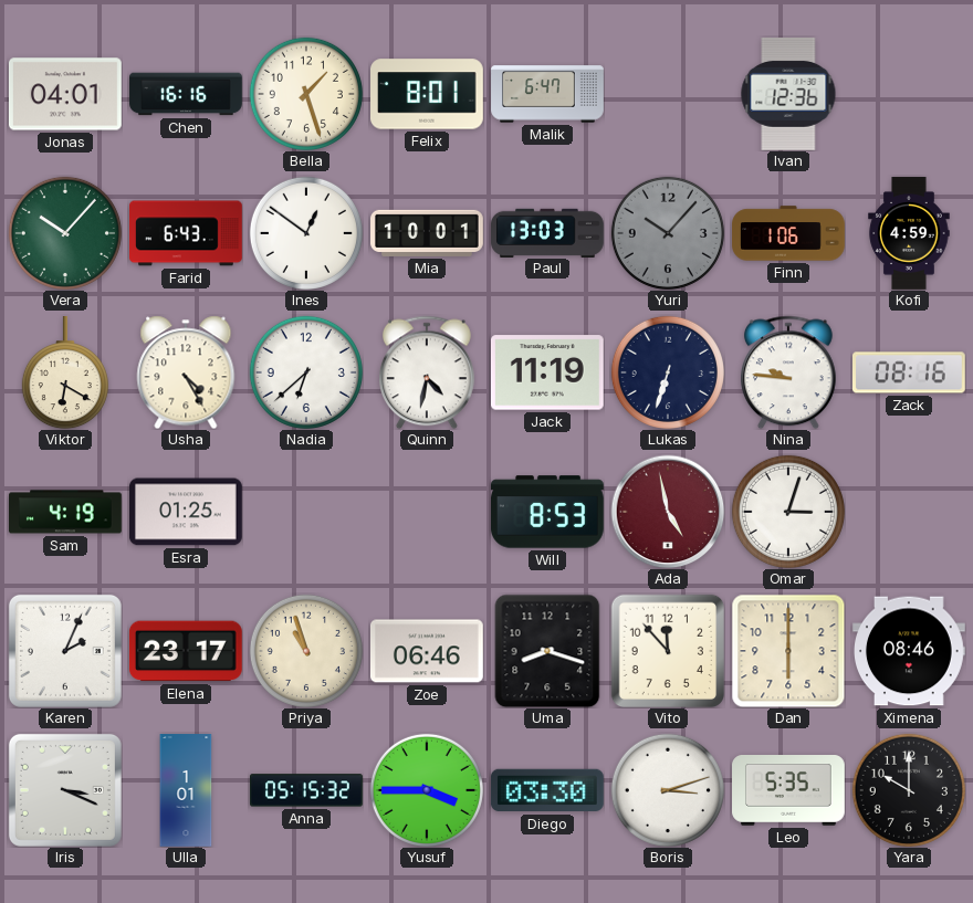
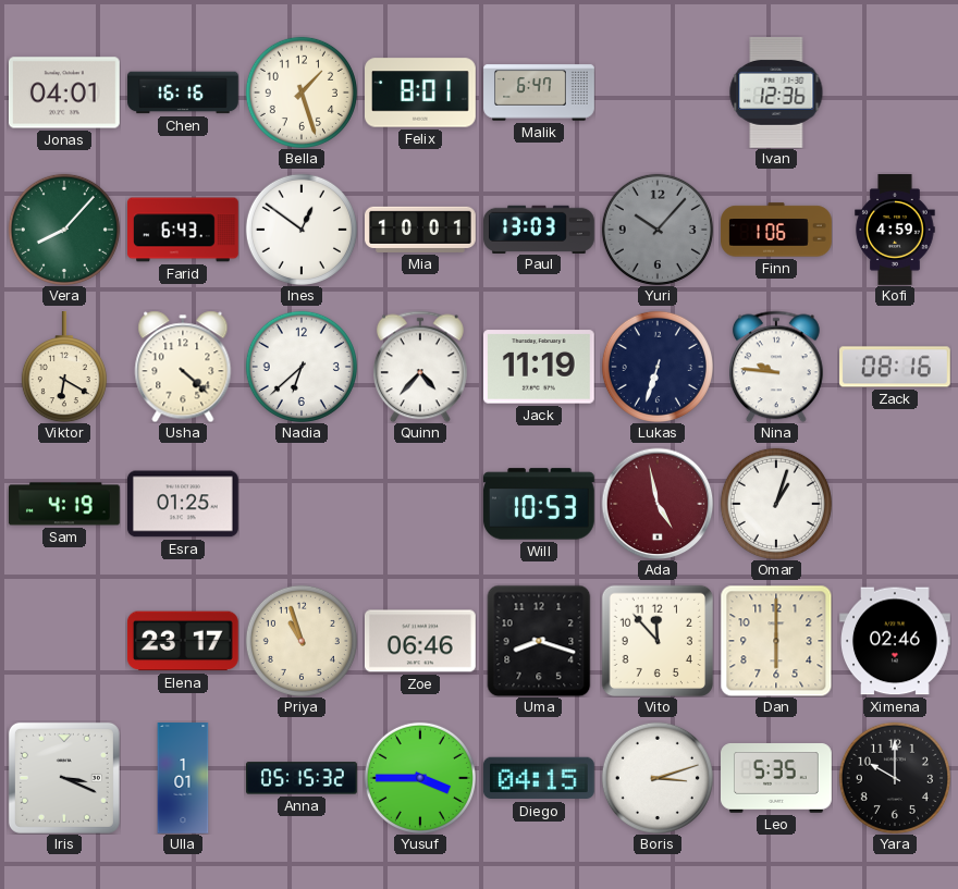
Vera: 10:07 -> 8:07 (64, 230)
Usha: 4:25 -> 4:22 (183, 367)
Quinn: 4:32 -> 4:37 (421, 367)
Will: 8:53 -> 10:53 (539, 504)
Omar: 3:03 -> 1:03 (776, 504)
Karen: 2:04 -> none (65, 651)
Ximena: 08:46 -> 02:46 (896, 641)
Diego: 03:30 -> 04:15 (539, 778)
